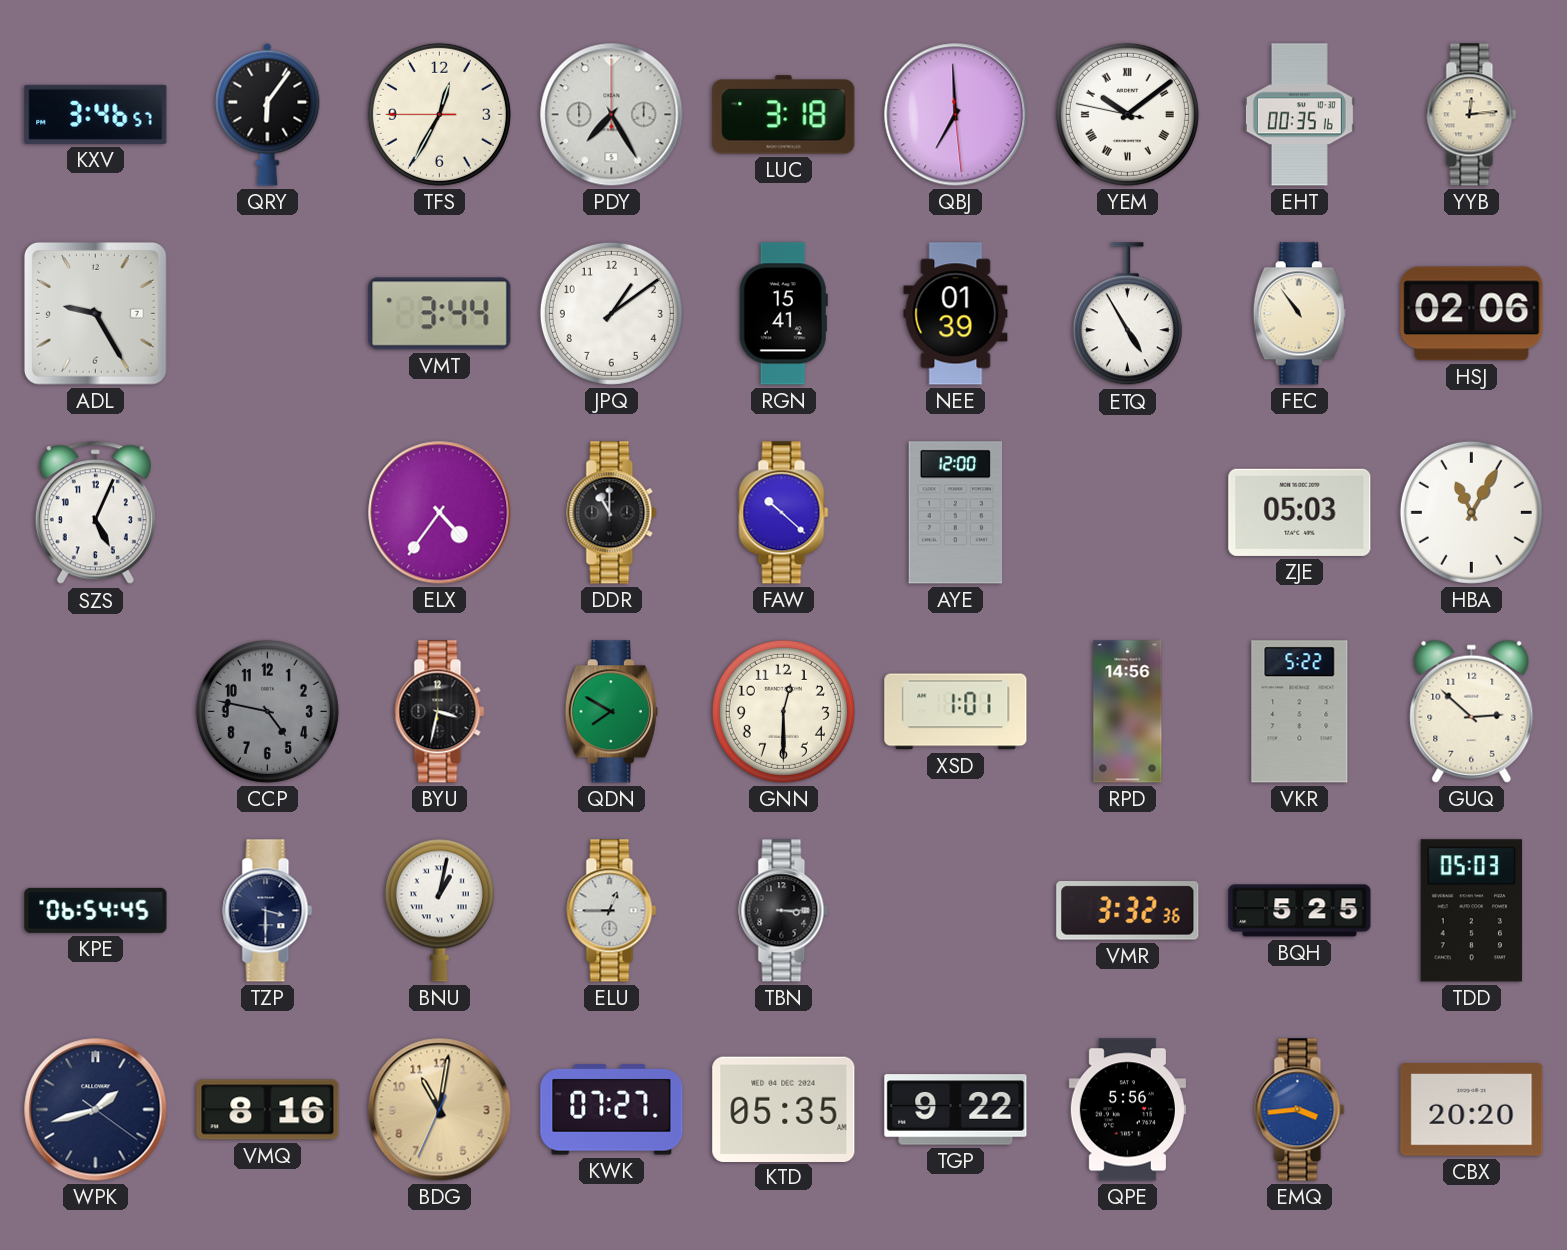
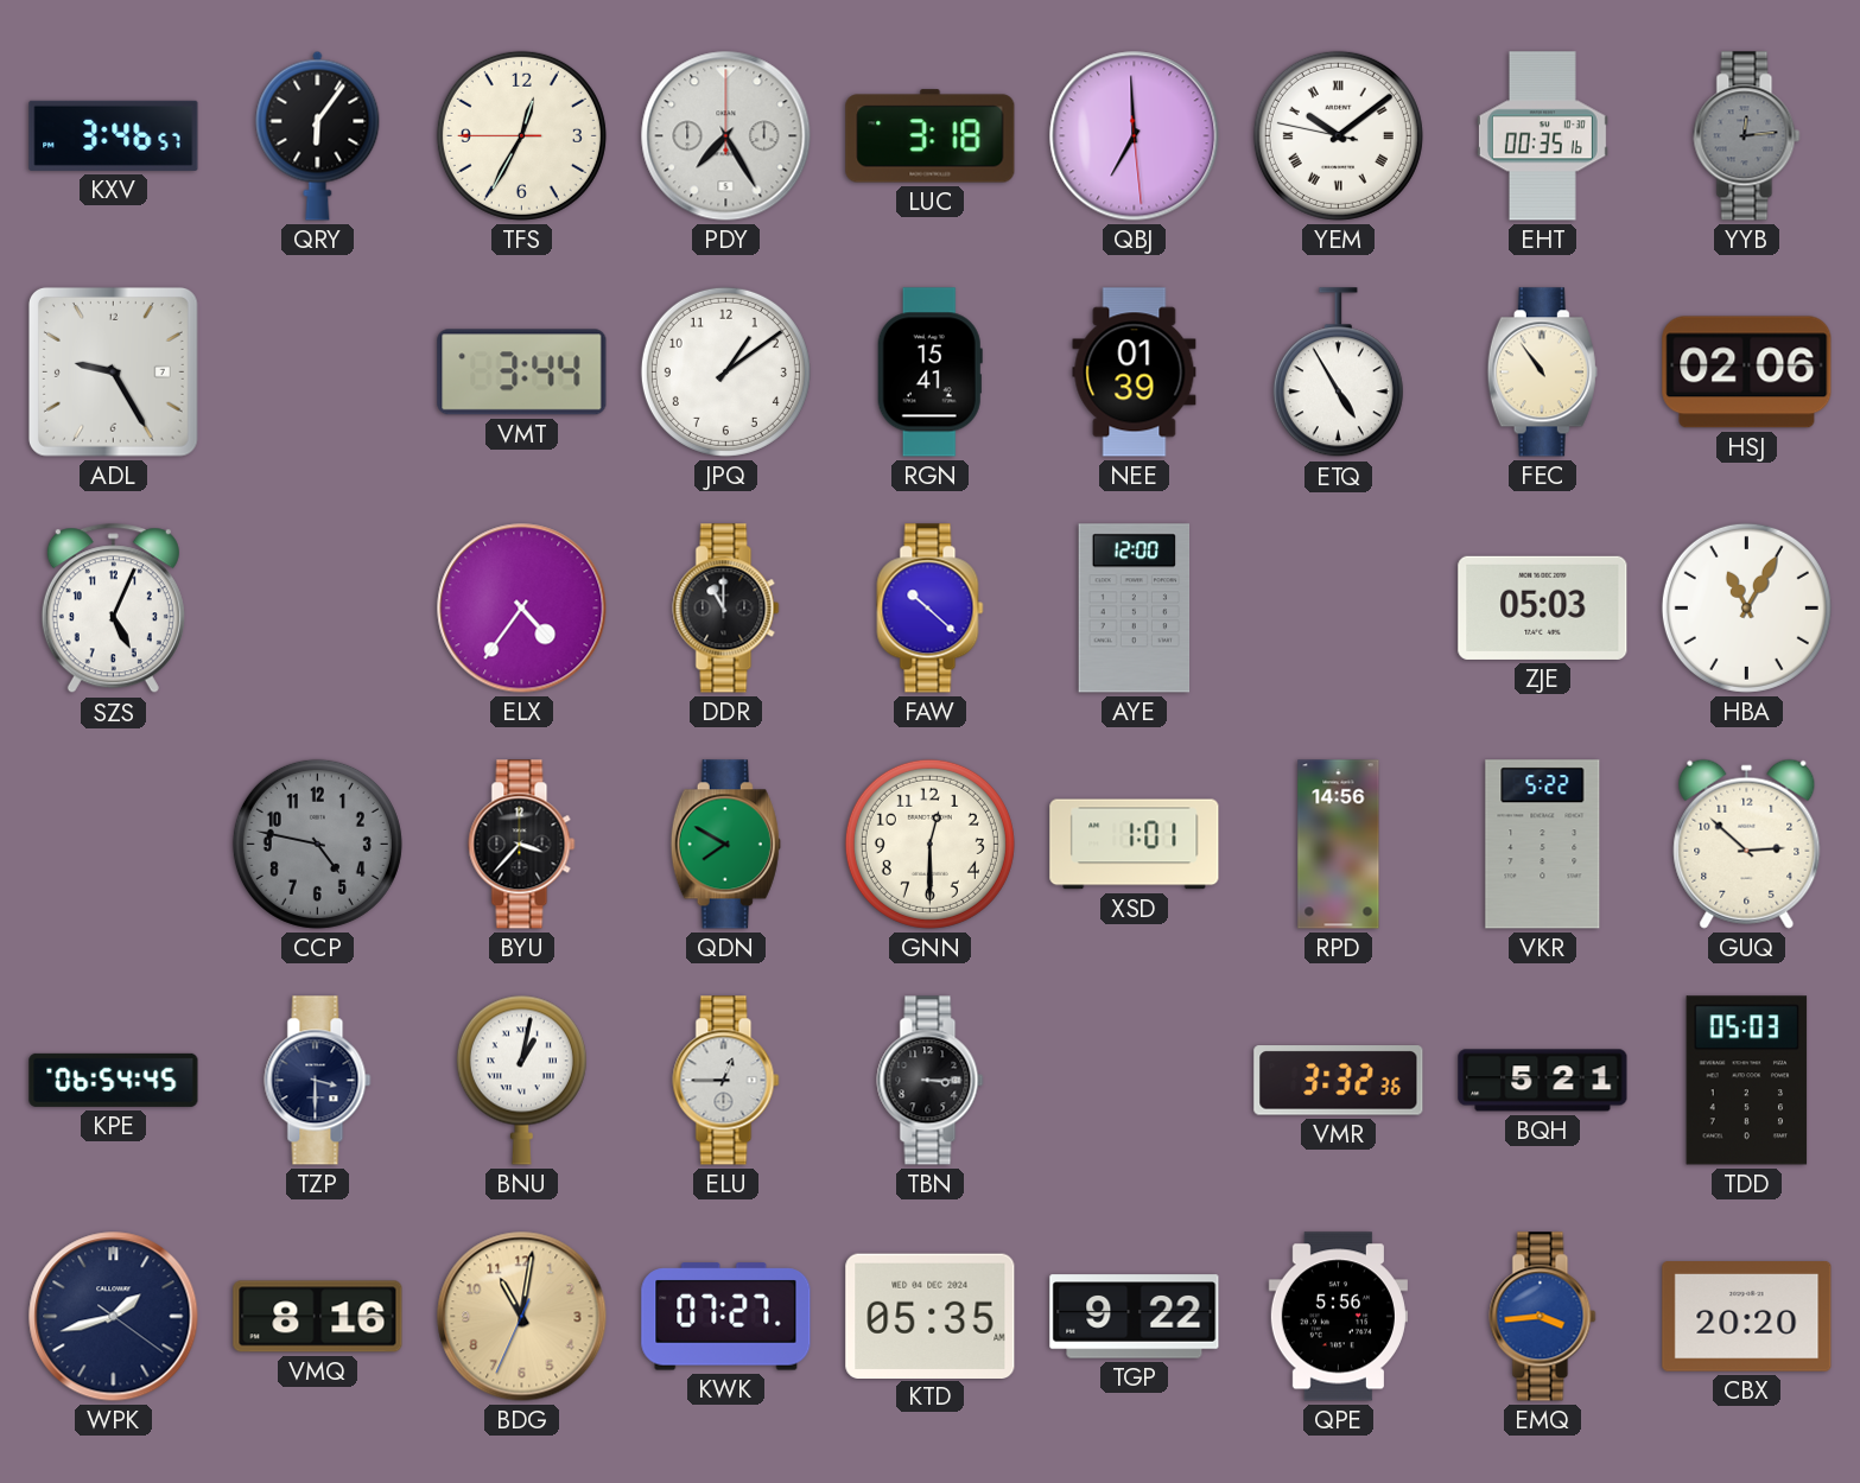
YYB dial: cream -> grey (1747, 136)
BYU: 3:32 -> 3:37 (522, 845)
BQH: 5:25 -> 5:21 (1543, 1081)
